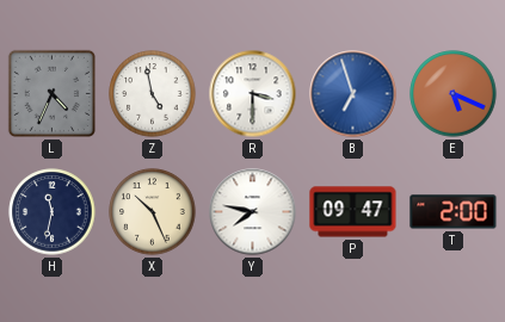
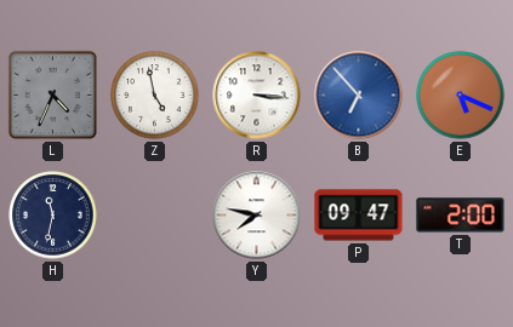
R: 3:30 -> 3:16 (257, 96)
B: 6:57 -> 6:53 (359, 96)
X: 10:26 -> none (153, 212)
